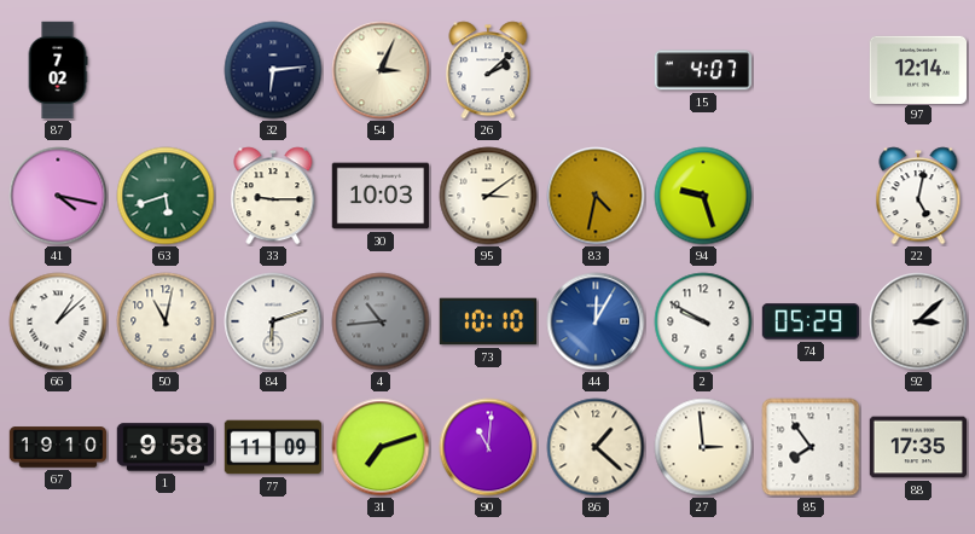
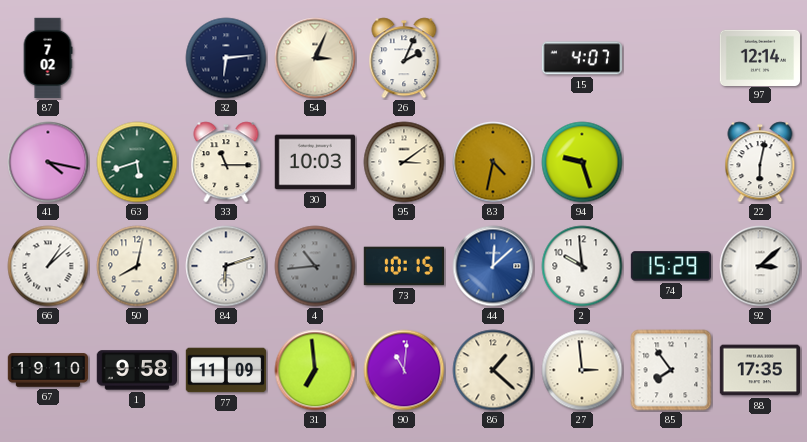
26: 2:08 -> 2:04 (404, 58)
33: 9:15 -> 11:15 (226, 162)
22: 5:02 -> 6:02 (760, 162)
50: 11:02 -> 8:02 (137, 266)
73: 10:10 -> 10:15 (403, 266)
44: 12:05 -> 12:08 (493, 266)
2: 9:50 -> 9:59 (582, 266)
74: 05:29 -> 15:29 (671, 266)
31: 7:12 -> 6:59 (315, 370)
